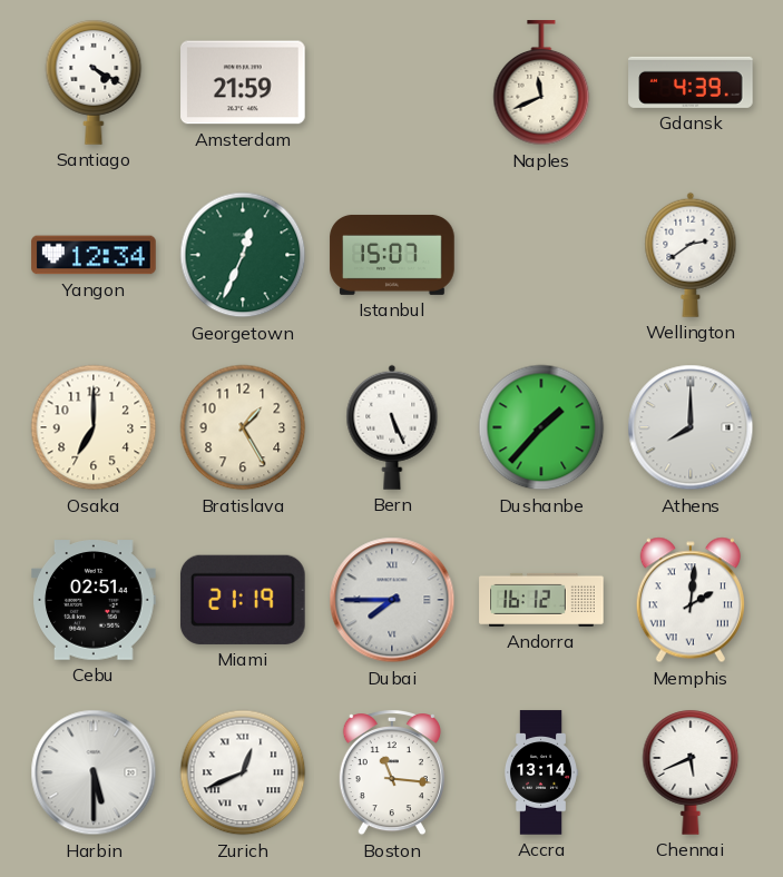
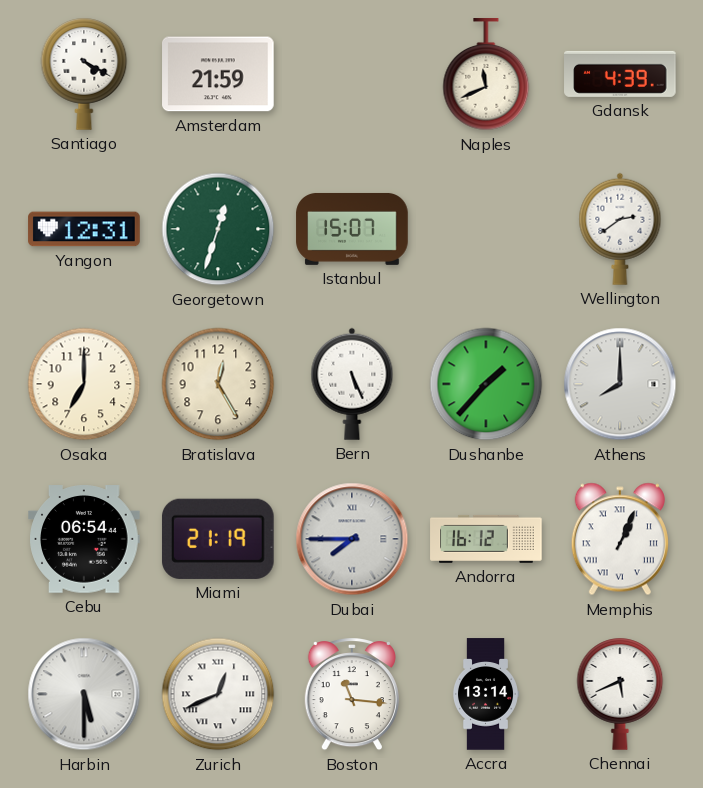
Yangon: 12:34 -> 12:31 (84, 229)
Georgetown: 12:34 -> 12:33 (218, 229)
Bratislava: 1:25 -> 12:25 (218, 384)
Cebu: 02:51 -> 06:54 (84, 539)
Memphis: 2:01 -> 1:04 (620, 539)
